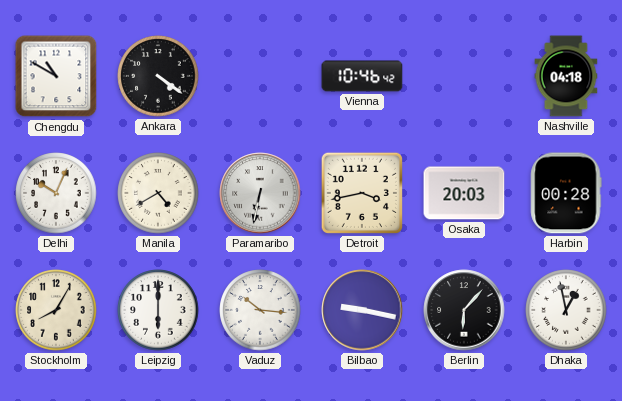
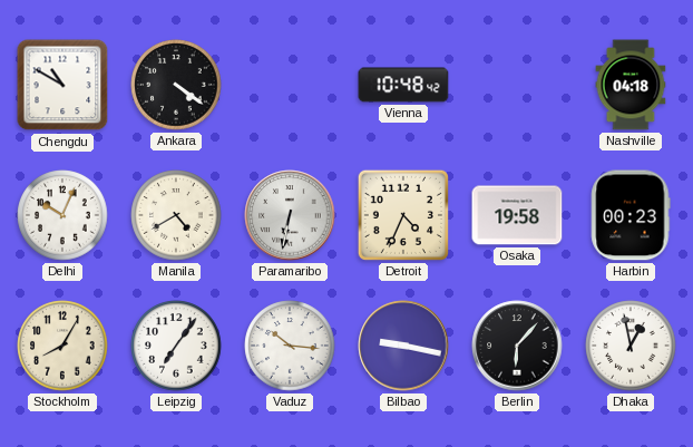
Vienna: 10:46 -> 10:48 (403, 85)
Detroit: 3:43 -> 4:34 (403, 215)
Osaka: 20:03 -> 19:58 (517, 215)
Harbin: 00:28 -> 00:23 (631, 215)
Leipzig: 6:00 -> 7:06 (176, 346)
